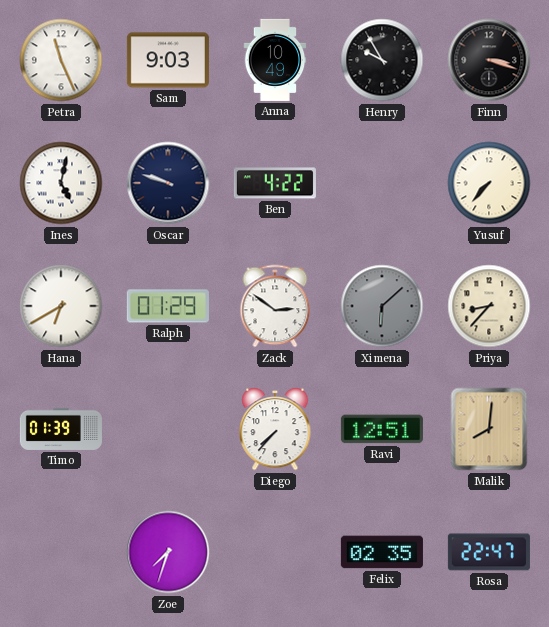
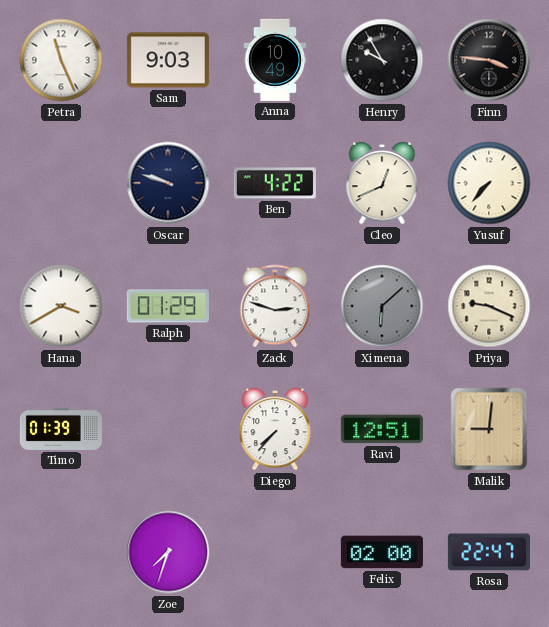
Finn: 3:18 -> 3:46 (489, 60)
Ines: 5:02 -> none (61, 183)
Cleo: none -> 12:41 (382, 183)
Hana: 6:40 -> 3:40 (61, 306)
Zack: 2:51 -> 2:48 (275, 306)
Priya: 8:37 -> 9:19 (489, 306)
Malik: 8:01 -> 9:01 (489, 429)
Felix: 02:35 -> 02:00 (382, 552)
